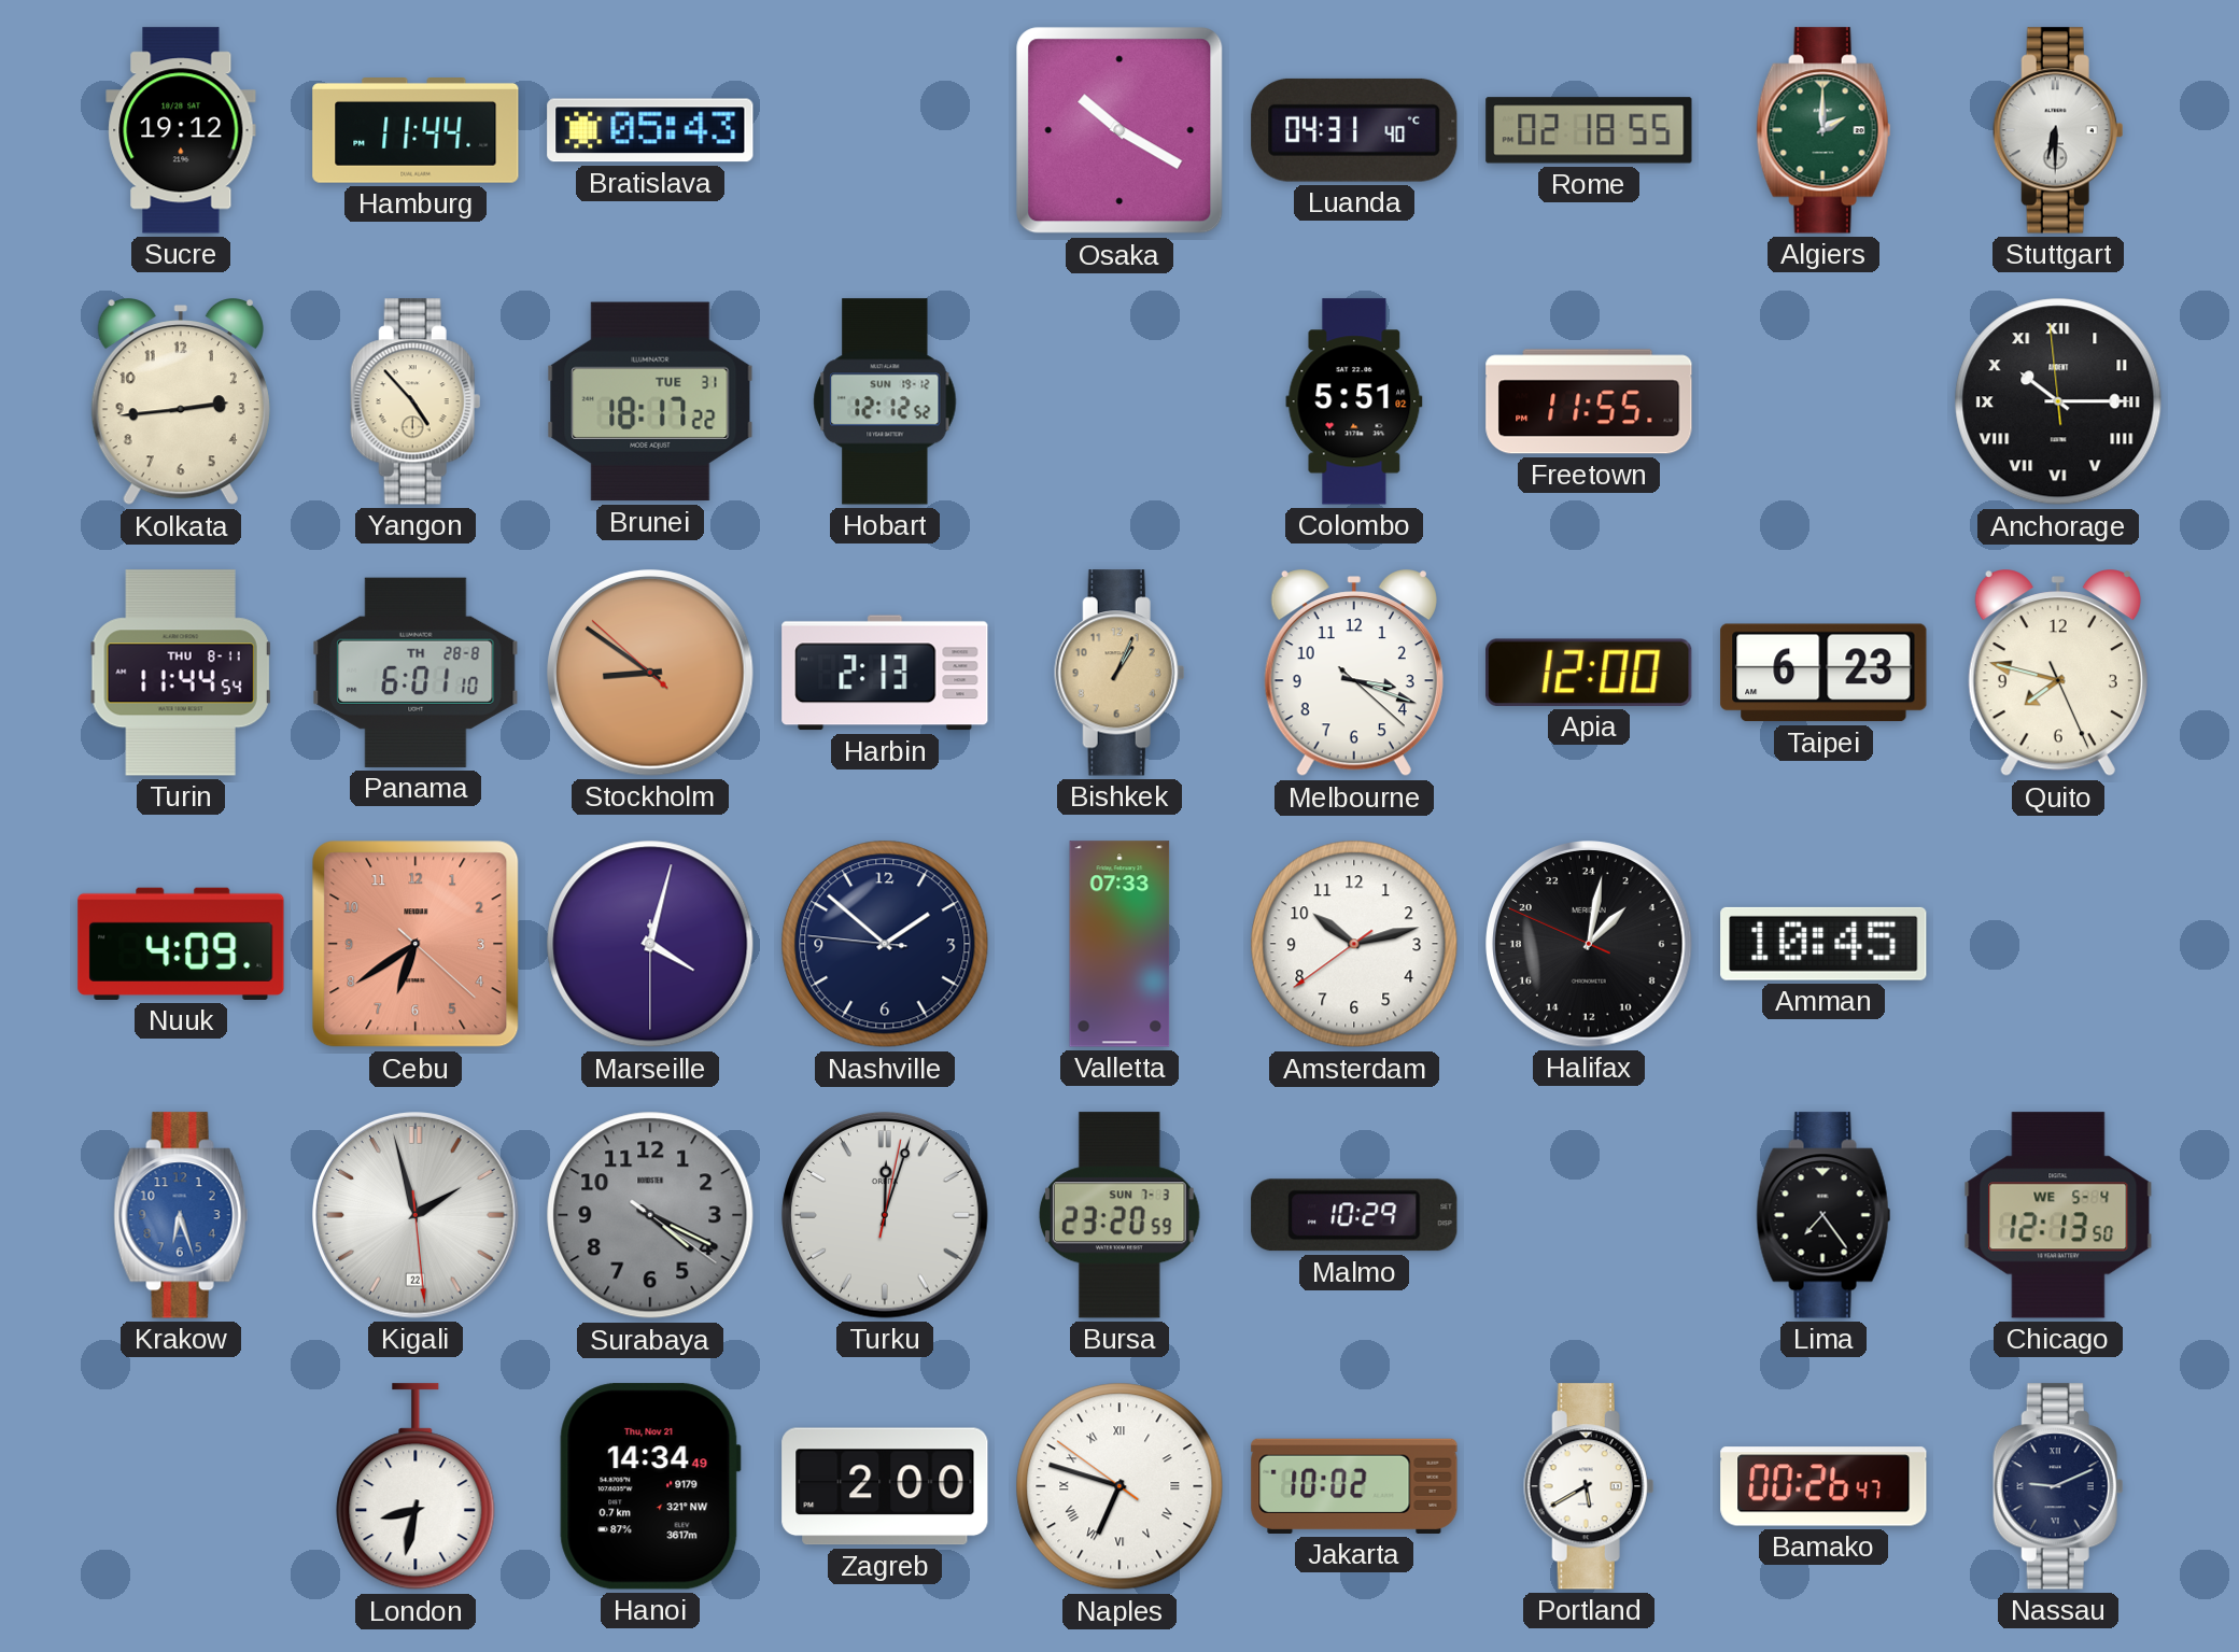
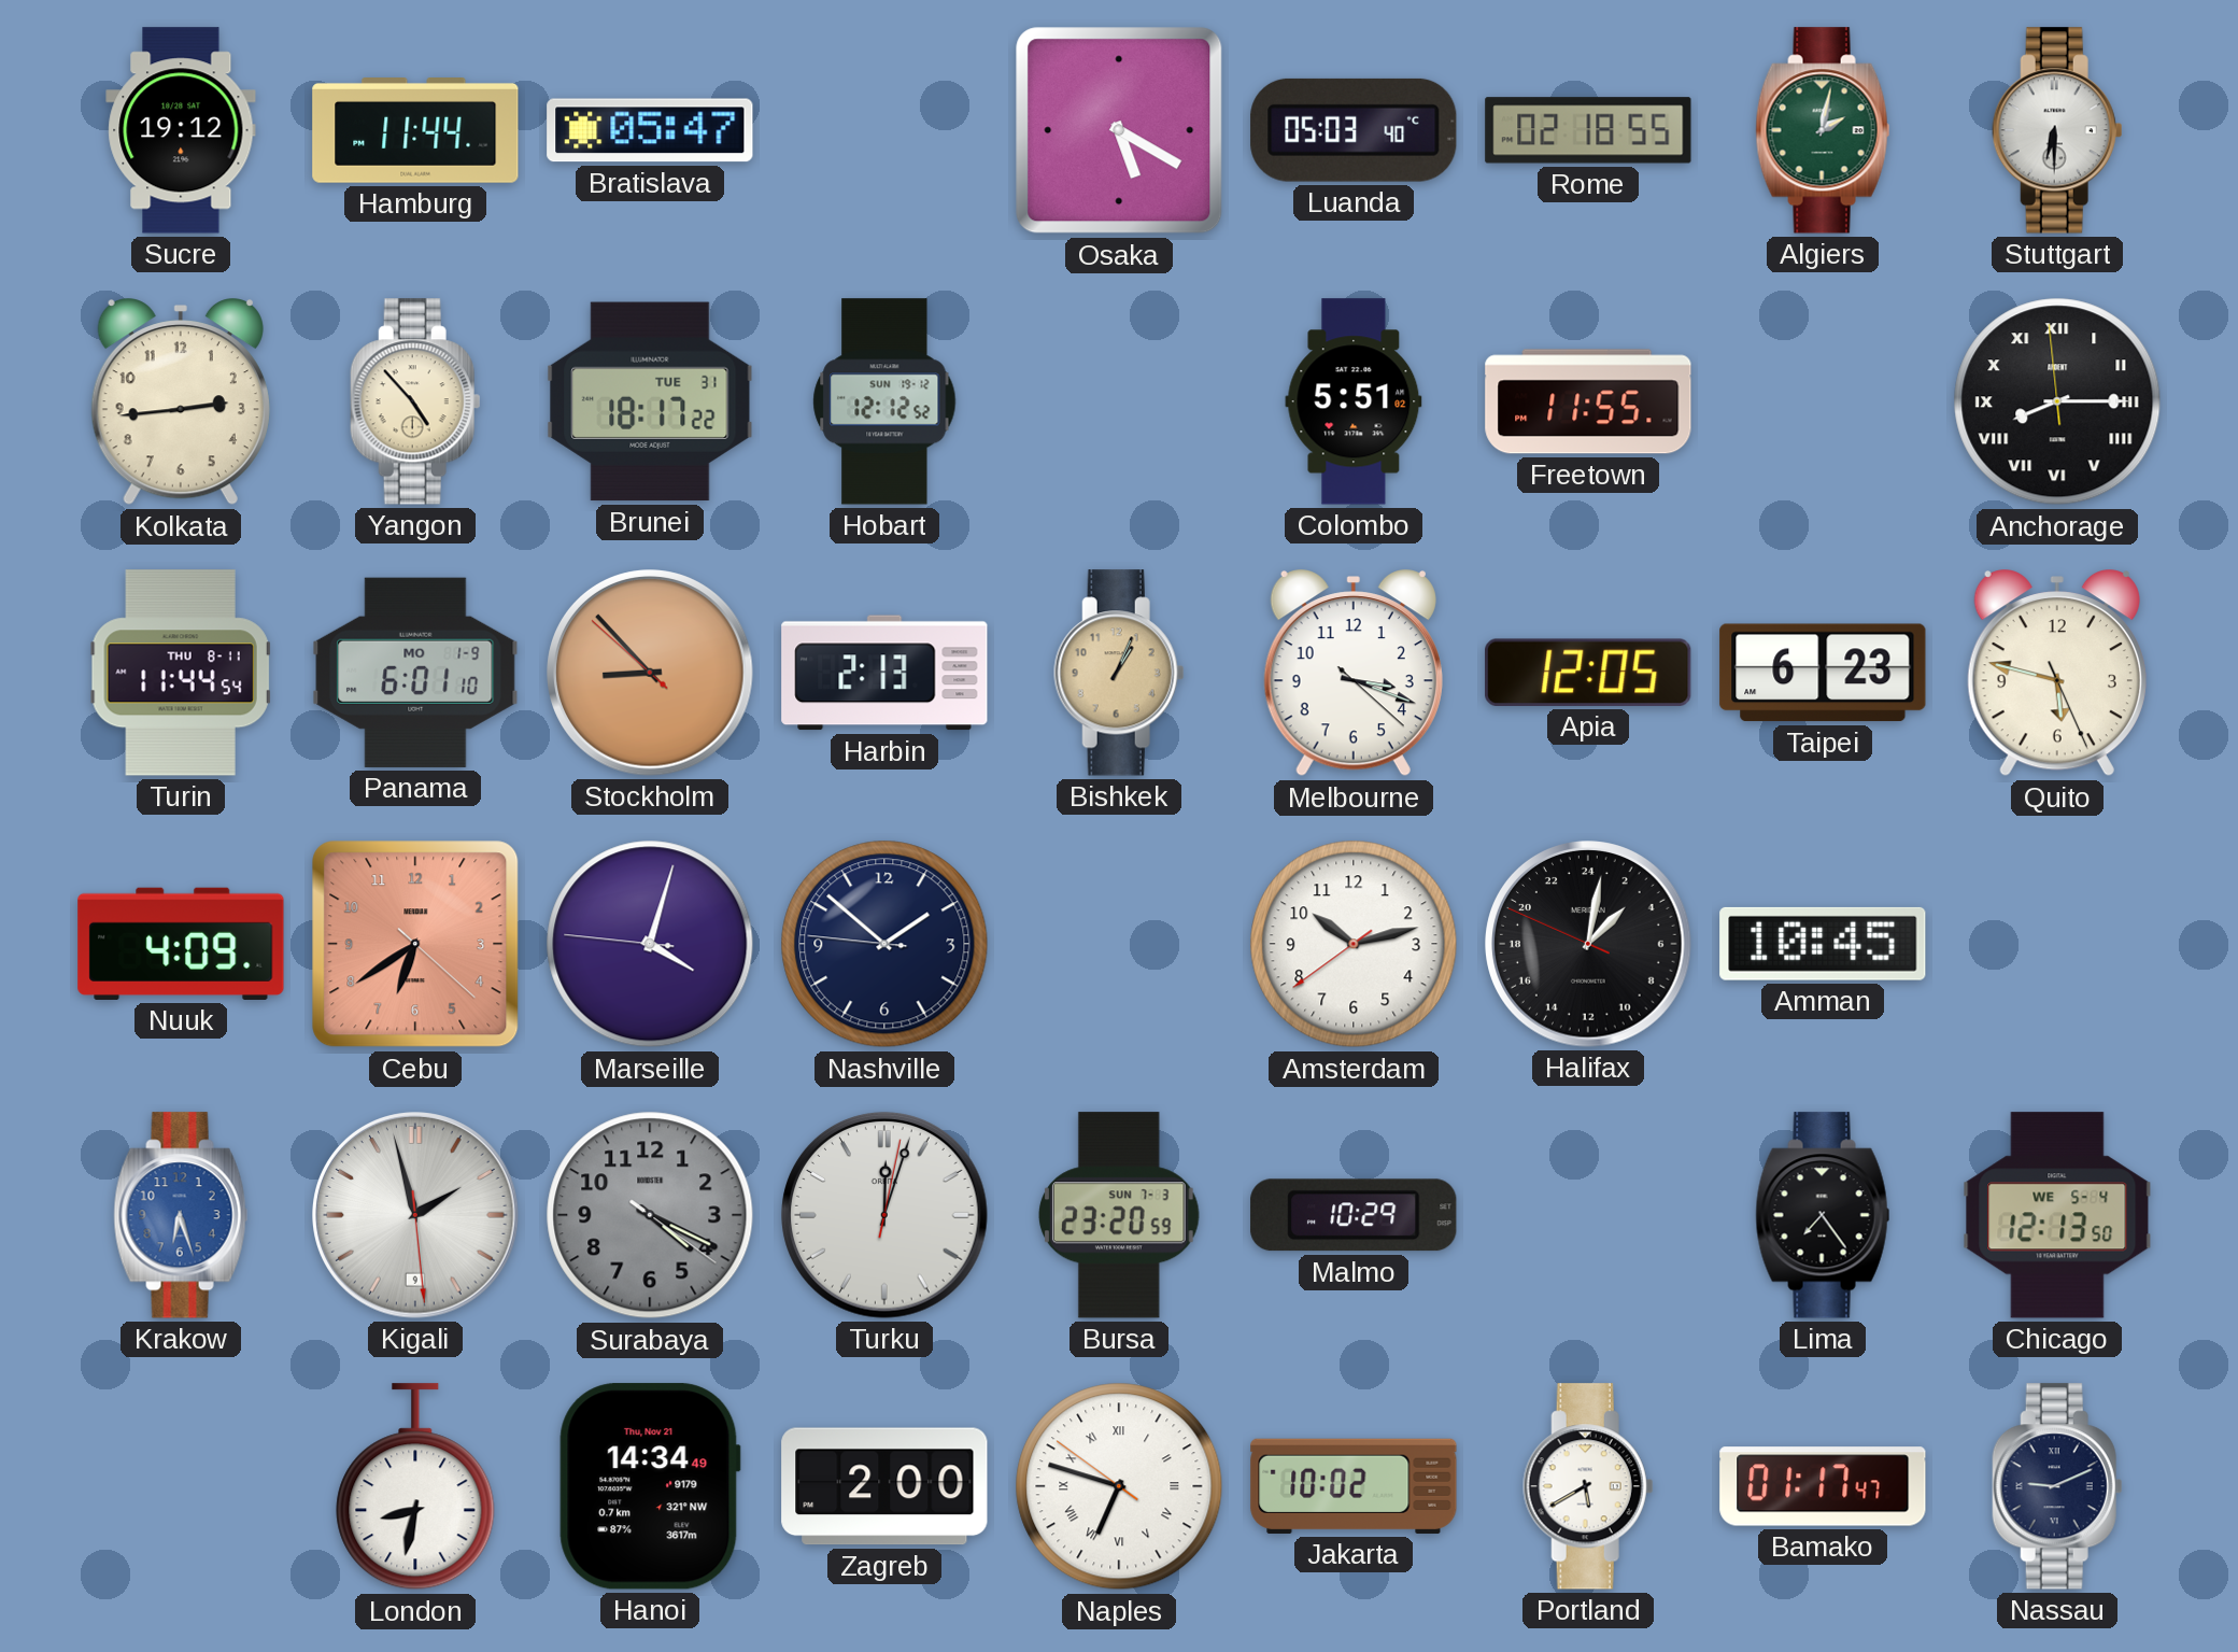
Bratislava: 05:43 -> 05:47 (650, 130)
Osaka: 10:20 -> 5:20 (1119, 130)
Luanda: 04:31 -> 05:03 (1354, 130)
Algiers: 2:00 -> 2:02 (1823, 130)
Anchorage: 10:14 -> 8:14 (2057, 401)
Panama date: TH 28-8 -> MO 1-9 (415, 673)
Stockholm: 8:50 -> 8:52 (650, 673)
Apia: 12:00 -> 12:05 (1588, 673)
Quito: 7:47 -> 5:47 (2057, 674)
Marseille: 4:02:30 -> 4:02:46 (650, 944)
Valletta: 07:33 -> none (1119, 944)
Kigali date: 22 -> 9 (415, 1215)
Bamako: 00:26 -> 01:17 (1823, 1486)
